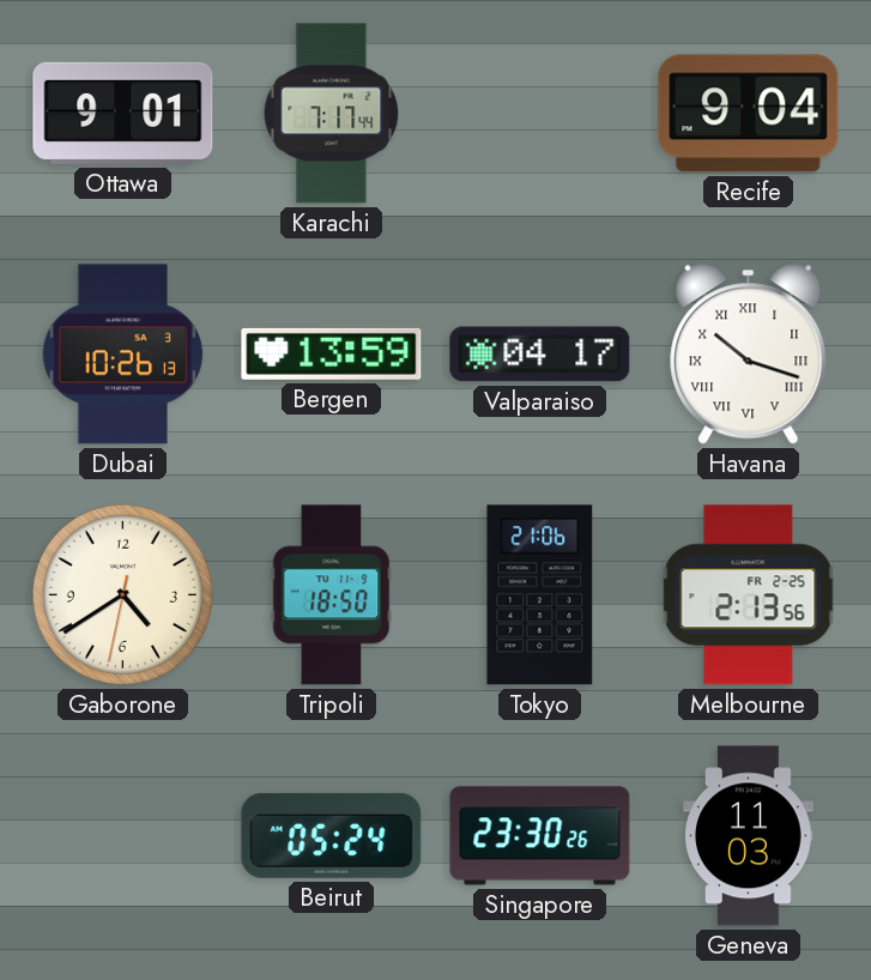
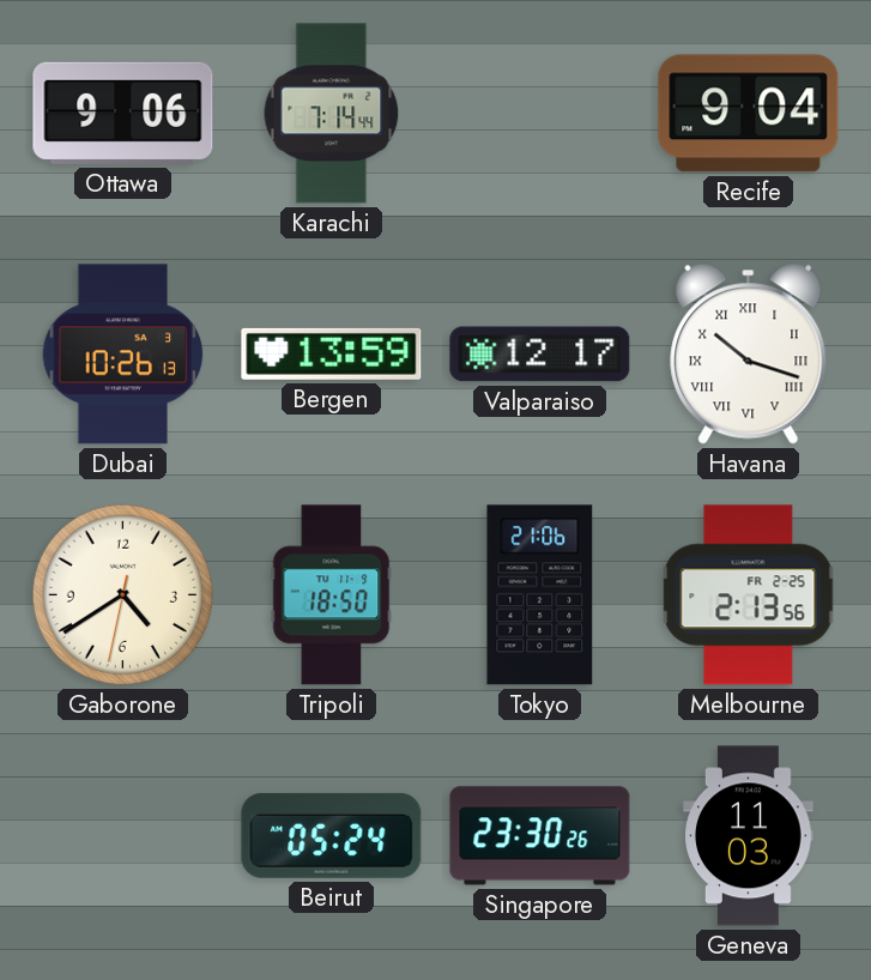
Ottawa: 9:01 -> 9:06 (123, 113)
Karachi: 7:17 -> 7:14 (332, 114)
Valparaiso: 04:17 -> 12:17 (540, 355)
